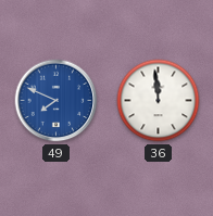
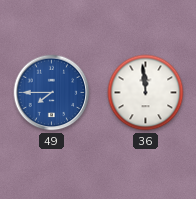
49: 7:49 -> 7:45 (52, 93)
